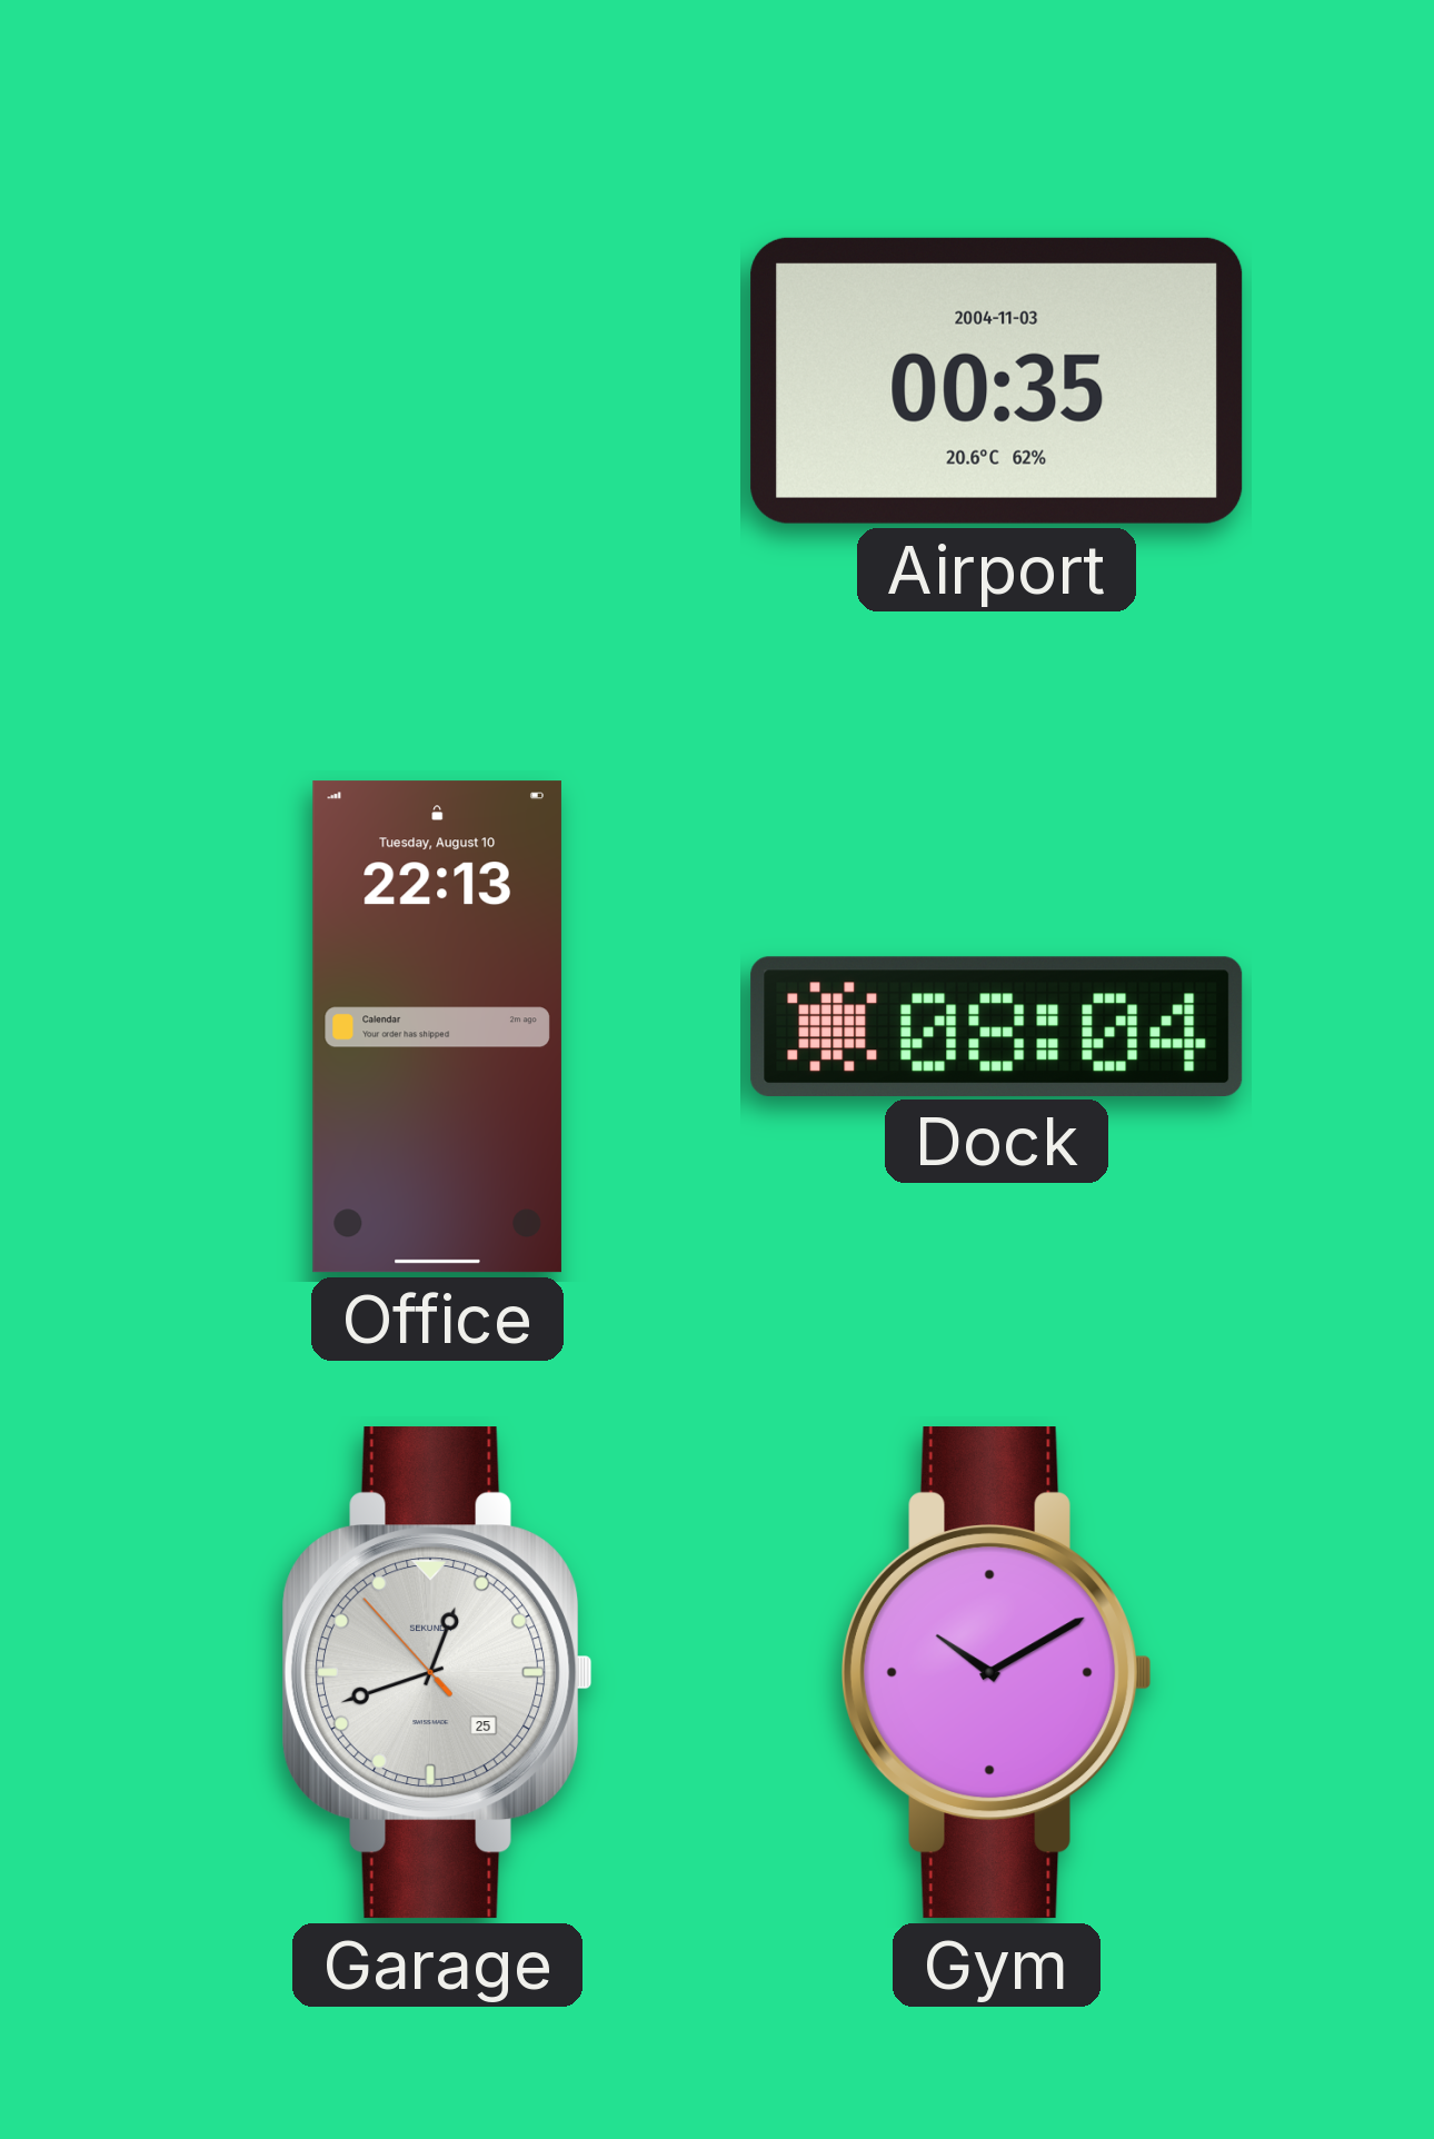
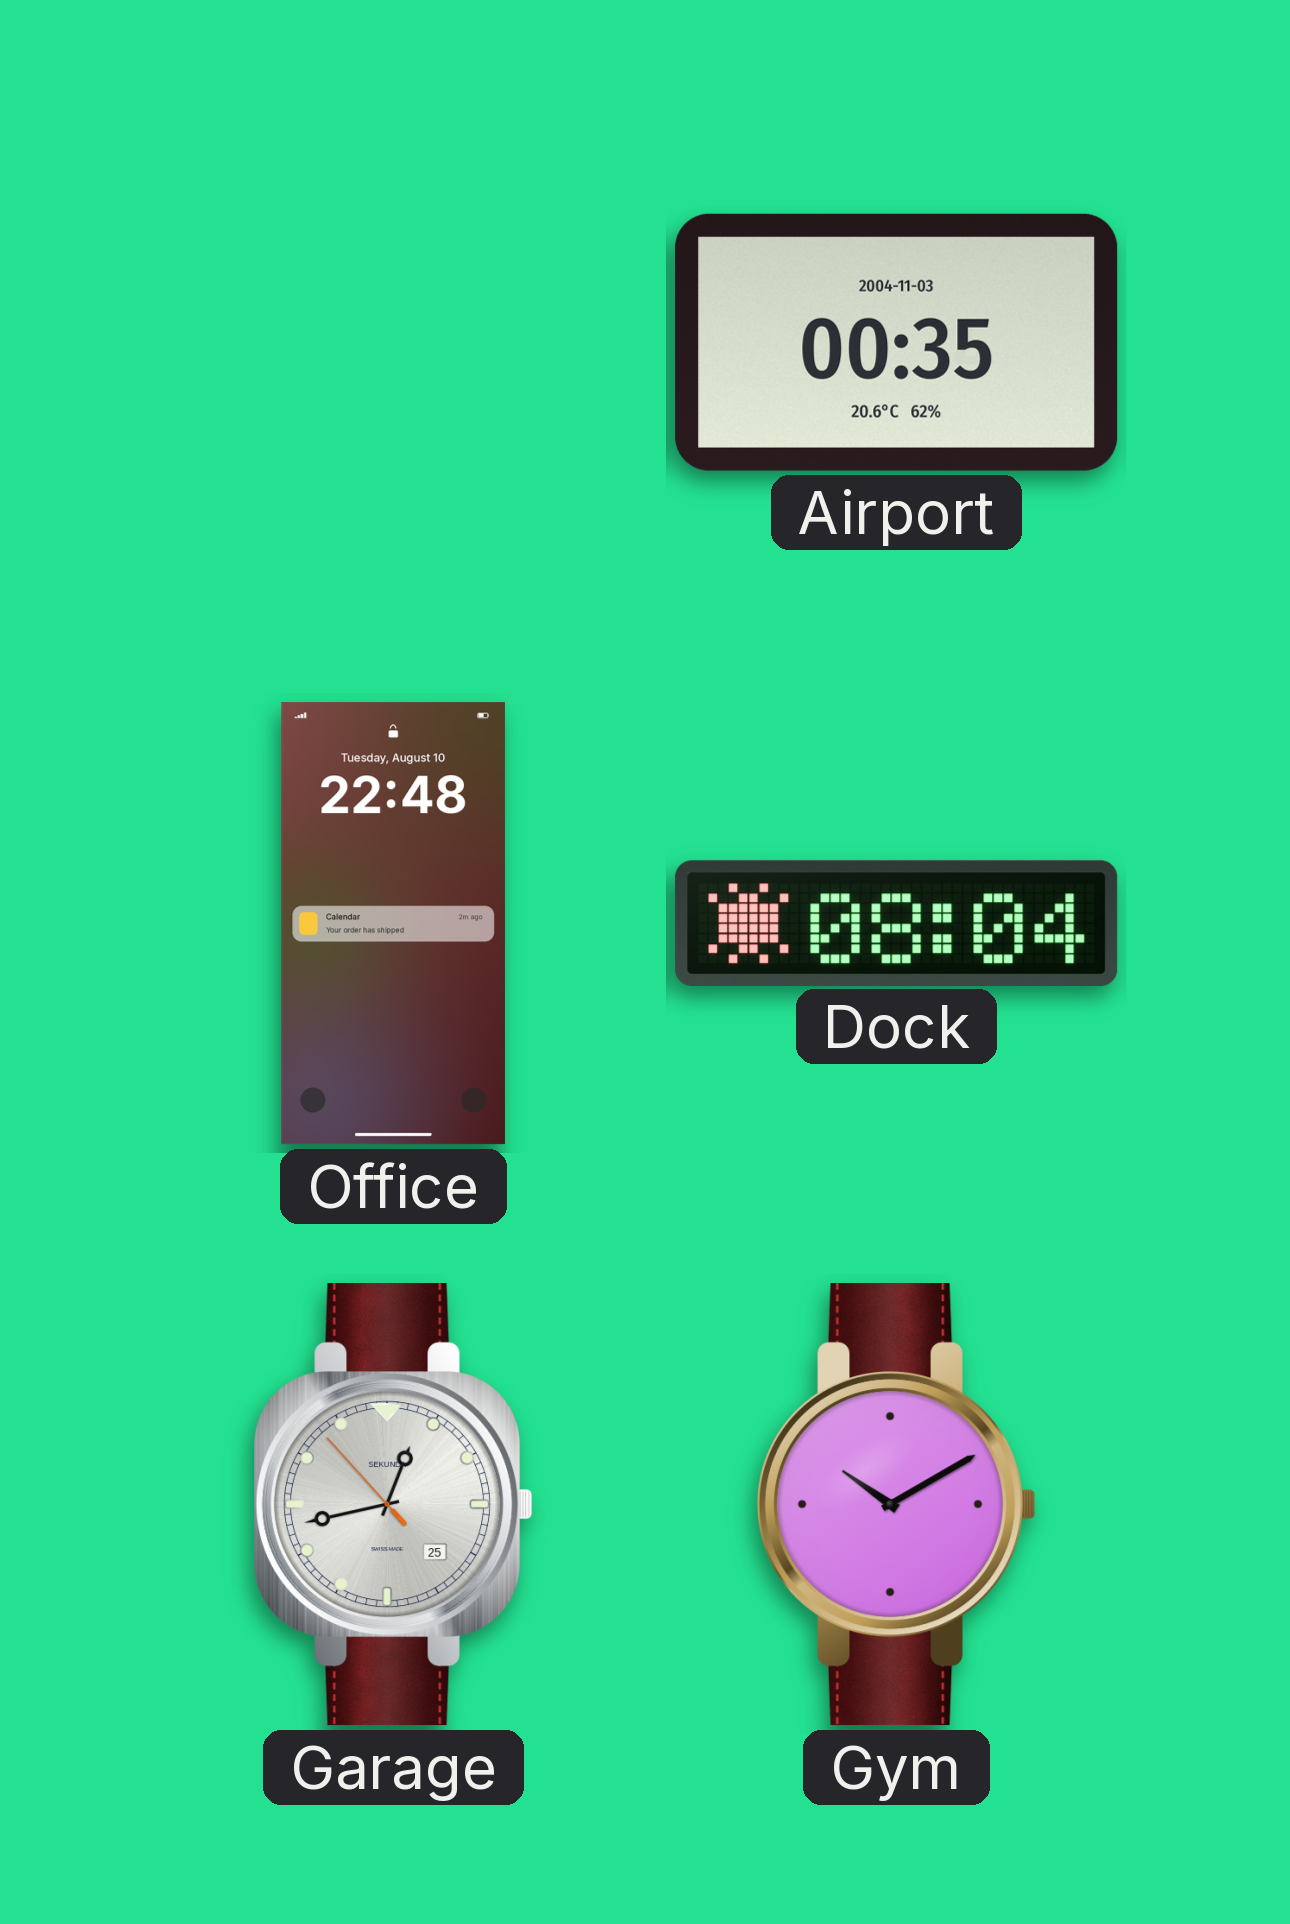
Office: 22:13 -> 22:48 (393, 924)
Garage: 12:41 -> 12:42 (395, 1505)
